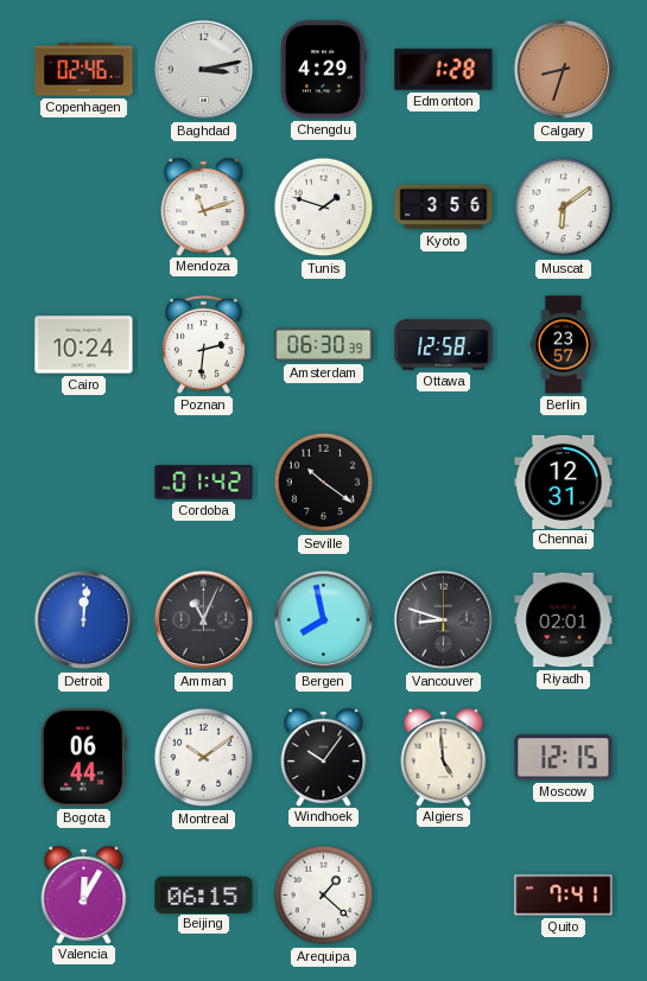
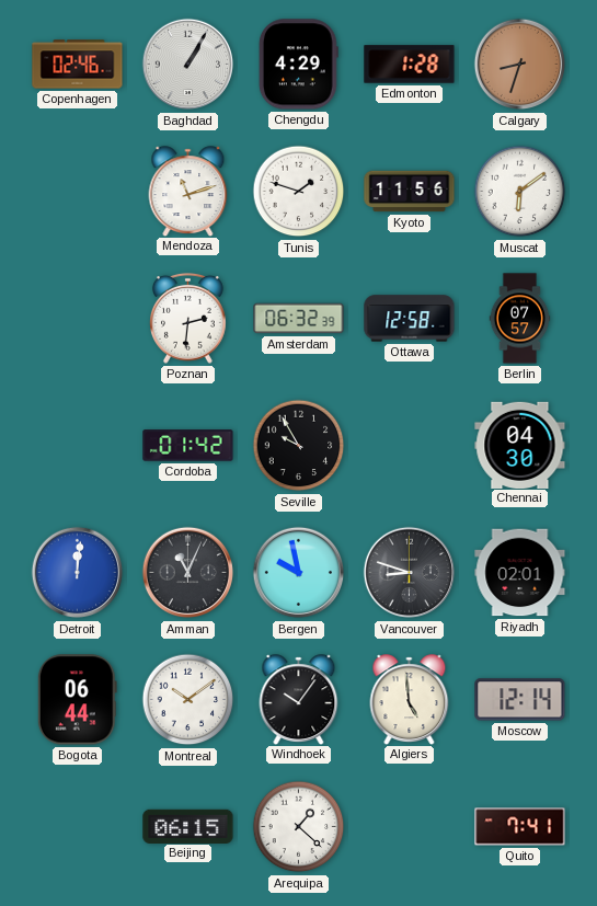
Baghdad: 3:13 -> 1:05 (188, 65)
Kyoto: 3:56 -> 11:56 (410, 192)
Cairo: 10:24 -> none (84, 345)
Amsterdam: 06:30 -> 06:32 (299, 319)
Berlin: 23:57 -> 07:57 (520, 319)
Seville: 10:21 -> 9:55 (299, 446)
Chennai: 12:31 -> 04:30 (520, 445)
Bergen: 7:58 -> 9:58 (299, 573)
Moscow: 12:15 -> 12:14 (520, 700)
Valencia: 12:05 -> none (84, 894)
